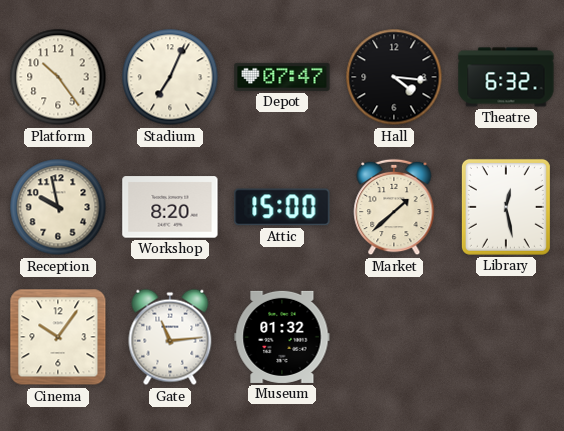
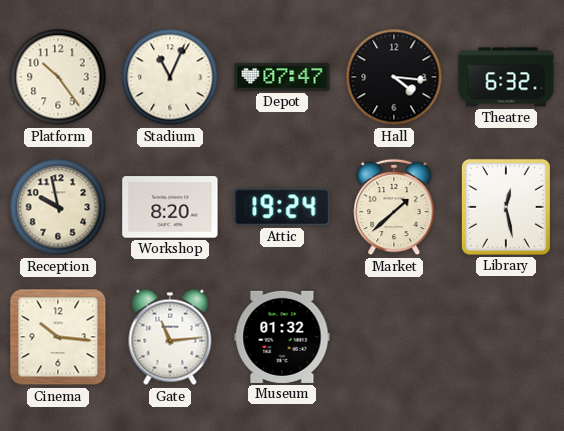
Stadium: 7:04 -> 11:04 (170, 77)
Attic: 15:00 -> 19:24 (282, 207)
Cinema: 10:06 -> 10:16 (58, 337)
